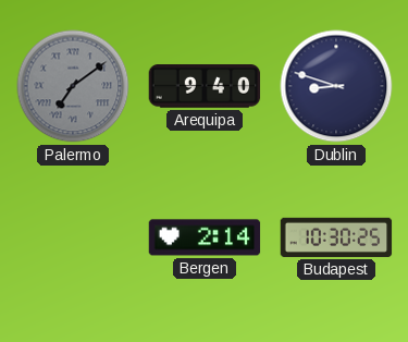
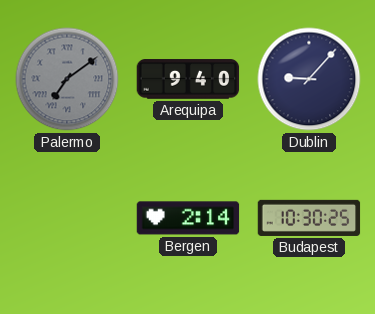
Dublin: 8:48 -> 9:07 (309, 79)
